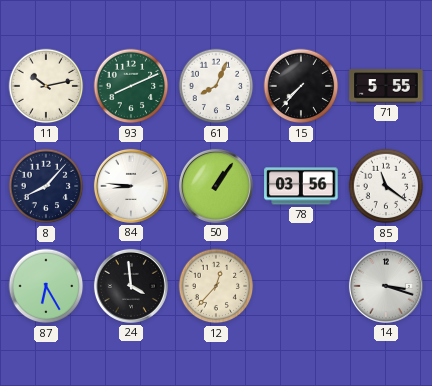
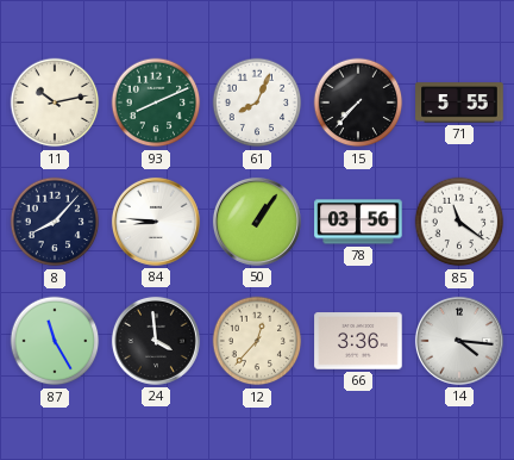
87: 6:25 -> 11:25 (55, 341)
66: none -> 3:36 (358, 341)
14: 3:18 -> 4:16 (459, 341)
